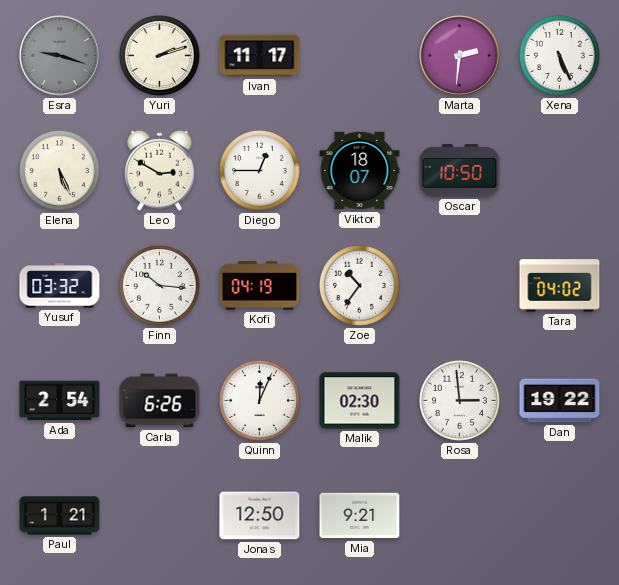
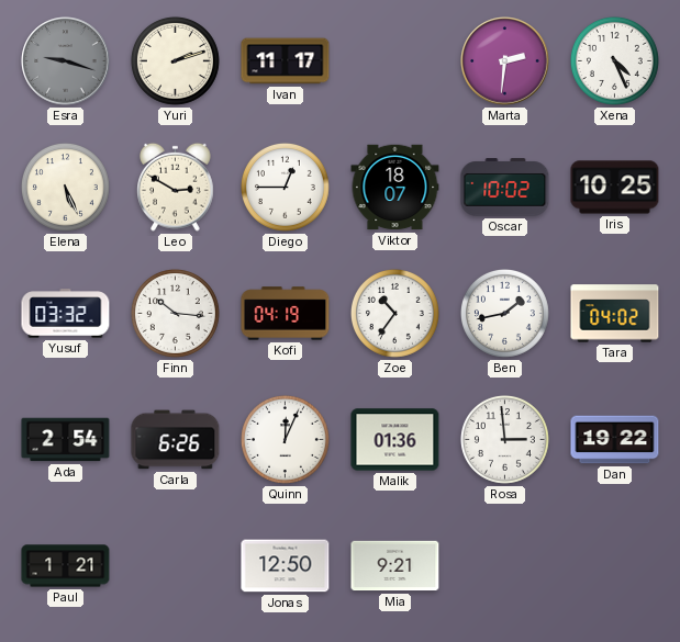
Xena: 5:26 -> 4:26 (614, 60)
Oscar: 10:50 -> 10:02 (505, 188)
Iris: none -> 10:25 (615, 188)
Ben: none -> 1:43 (504, 313)
Malik: 02:30 -> 01:36 (395, 440)
